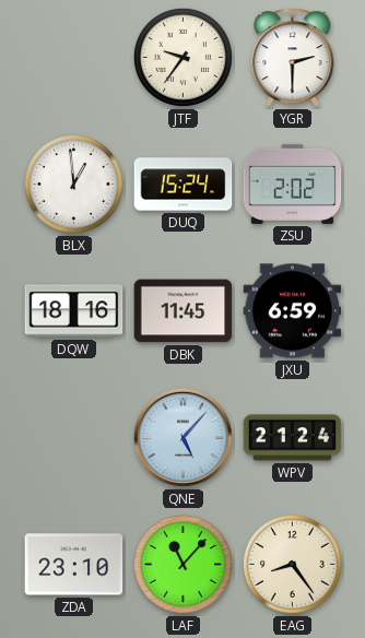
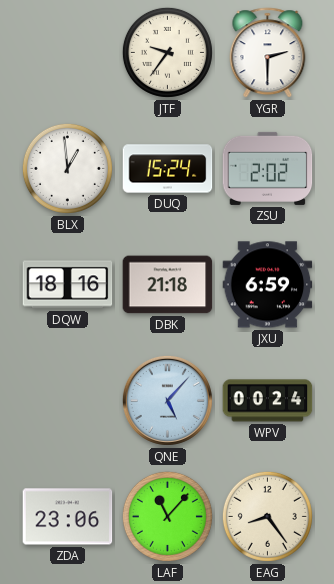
DBK: 11:45 -> 21:18 (168, 285)
WPV: 21:24 -> 00:24 (268, 401)
ZDA: 23:10 -> 23:06 (68, 517)
